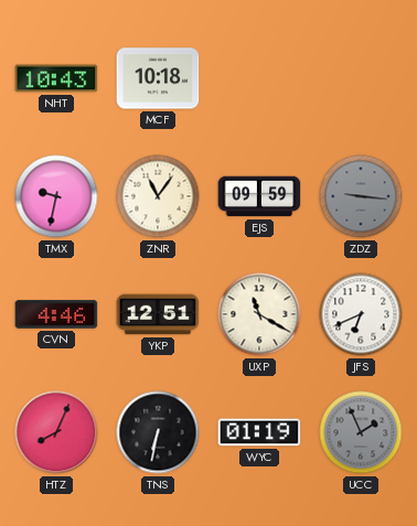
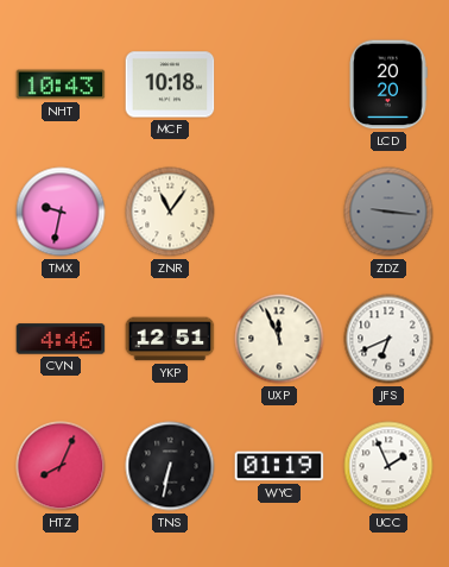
LCD: none -> 20:20 (388, 84)
EJS: 09:59 -> none (259, 196)
UXP: 11:20 -> 11:56 (279, 339)
UCC dial: grey -> white (388, 466)
